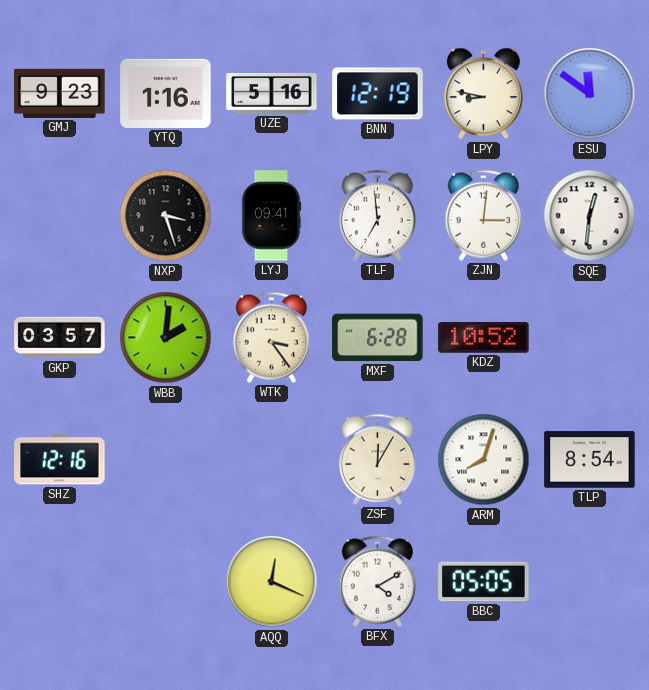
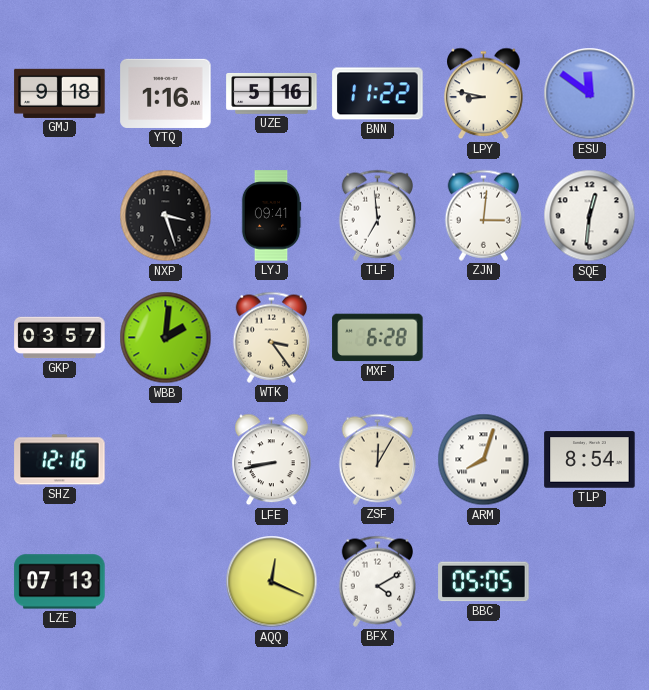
GMJ: 9:23 -> 9:18 (60, 93)
BNN: 12:19 -> 11:22 (378, 94)
KDZ: 10:52 -> none (484, 338)
LFE: none -> 8:43 (272, 460)
LZE: none -> 07:13 (60, 582)
